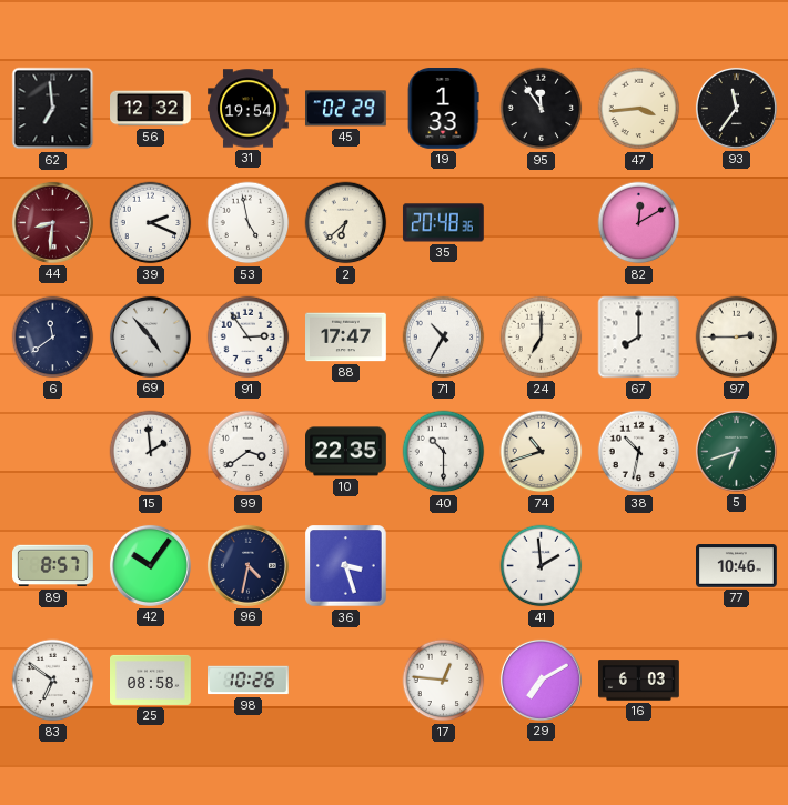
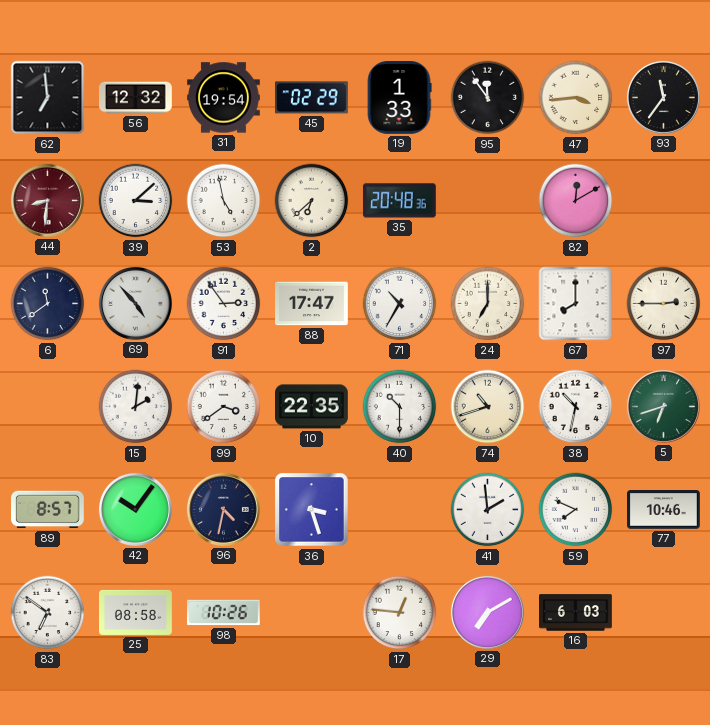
39: 2:19 -> 3:08 (136, 201)
15: 1:59 -> 2:01 (136, 407)
59: none -> 7:49 (576, 510)
